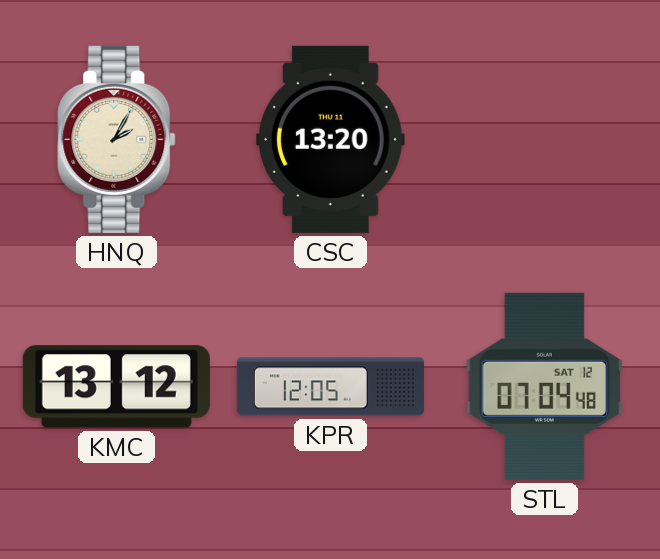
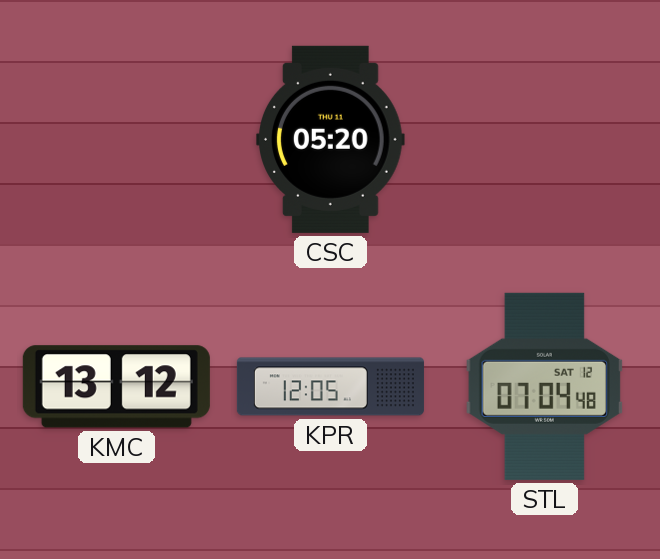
HNQ: 2:05 -> none (117, 139)
CSC: 13:20 -> 05:20 (331, 139)
